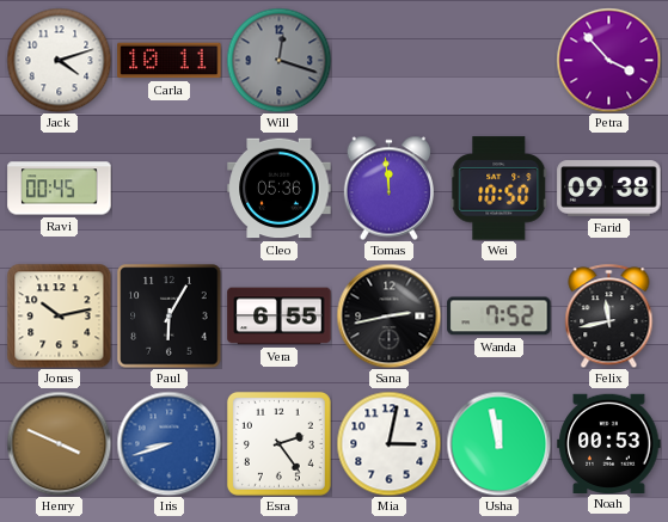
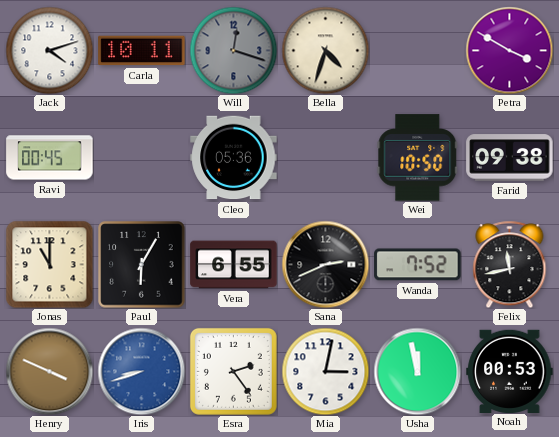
Bella: none -> 4:33 (325, 50)
Petra: 3:53 -> 3:50 (509, 50)
Tomas: 11:59 -> none (388, 188)
Jonas: 10:13 -> 11:00 (49, 264)
Sana: 2:43 -> 2:41 (325, 264)
